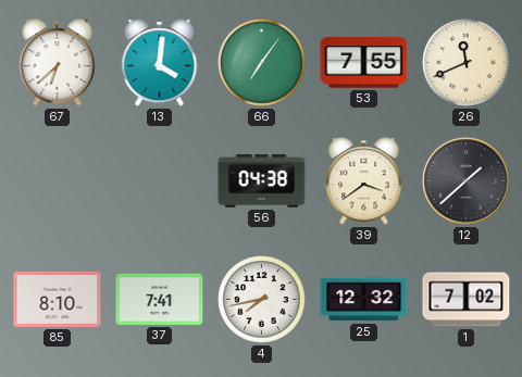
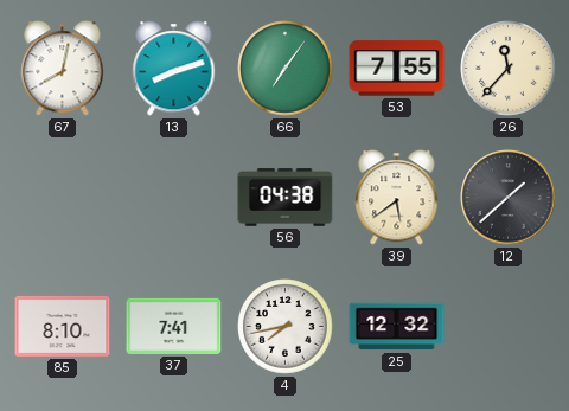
67: 6:38 -> 8:02 (63, 69)
13: 4:01 -> 8:12 (174, 69)
26: 11:41 -> 11:37 (509, 69)
39: 3:39 -> 5:39 (397, 198)
1: 7:02 -> none (467, 300)
